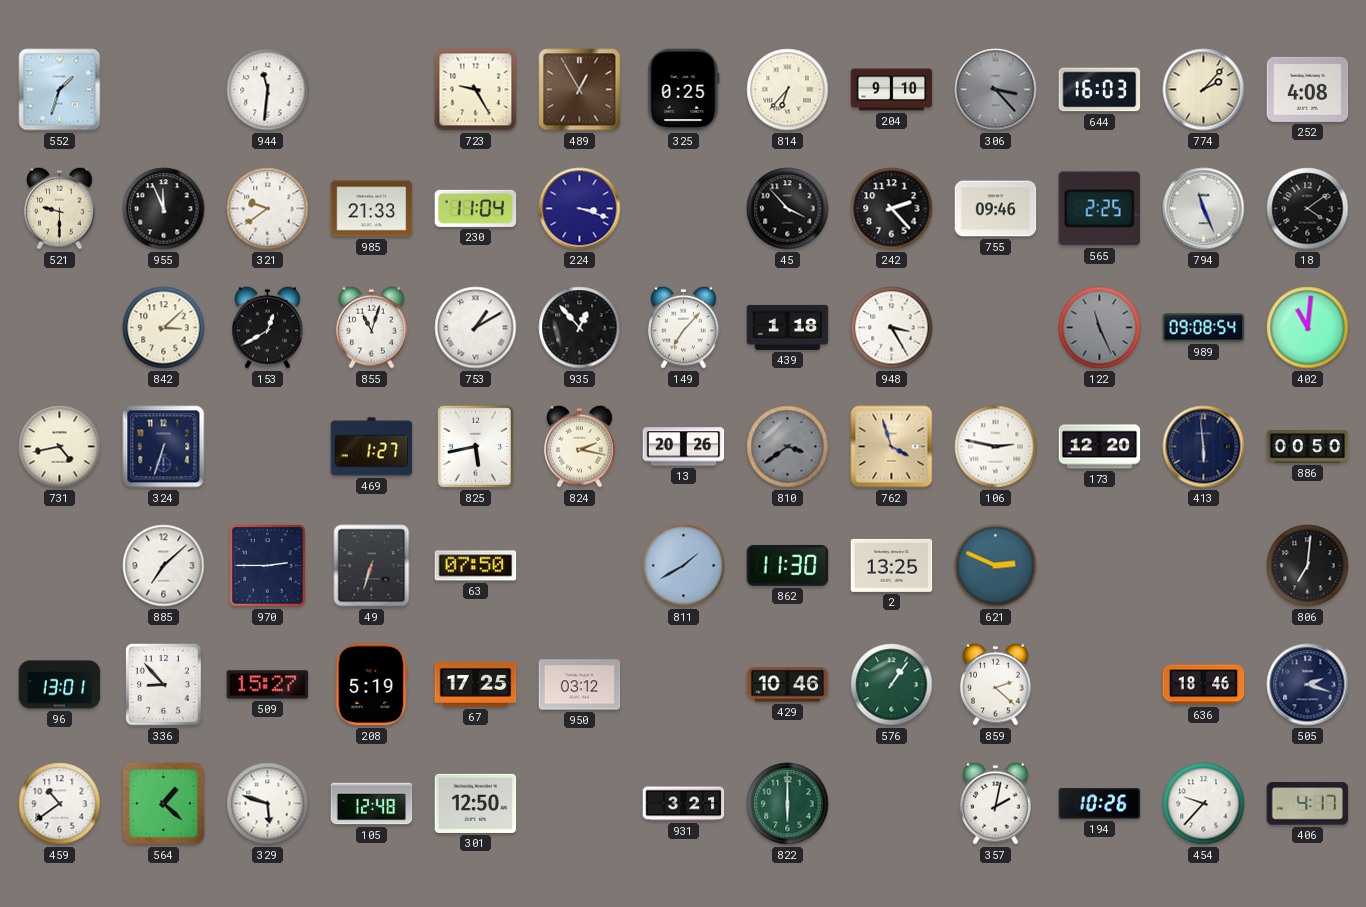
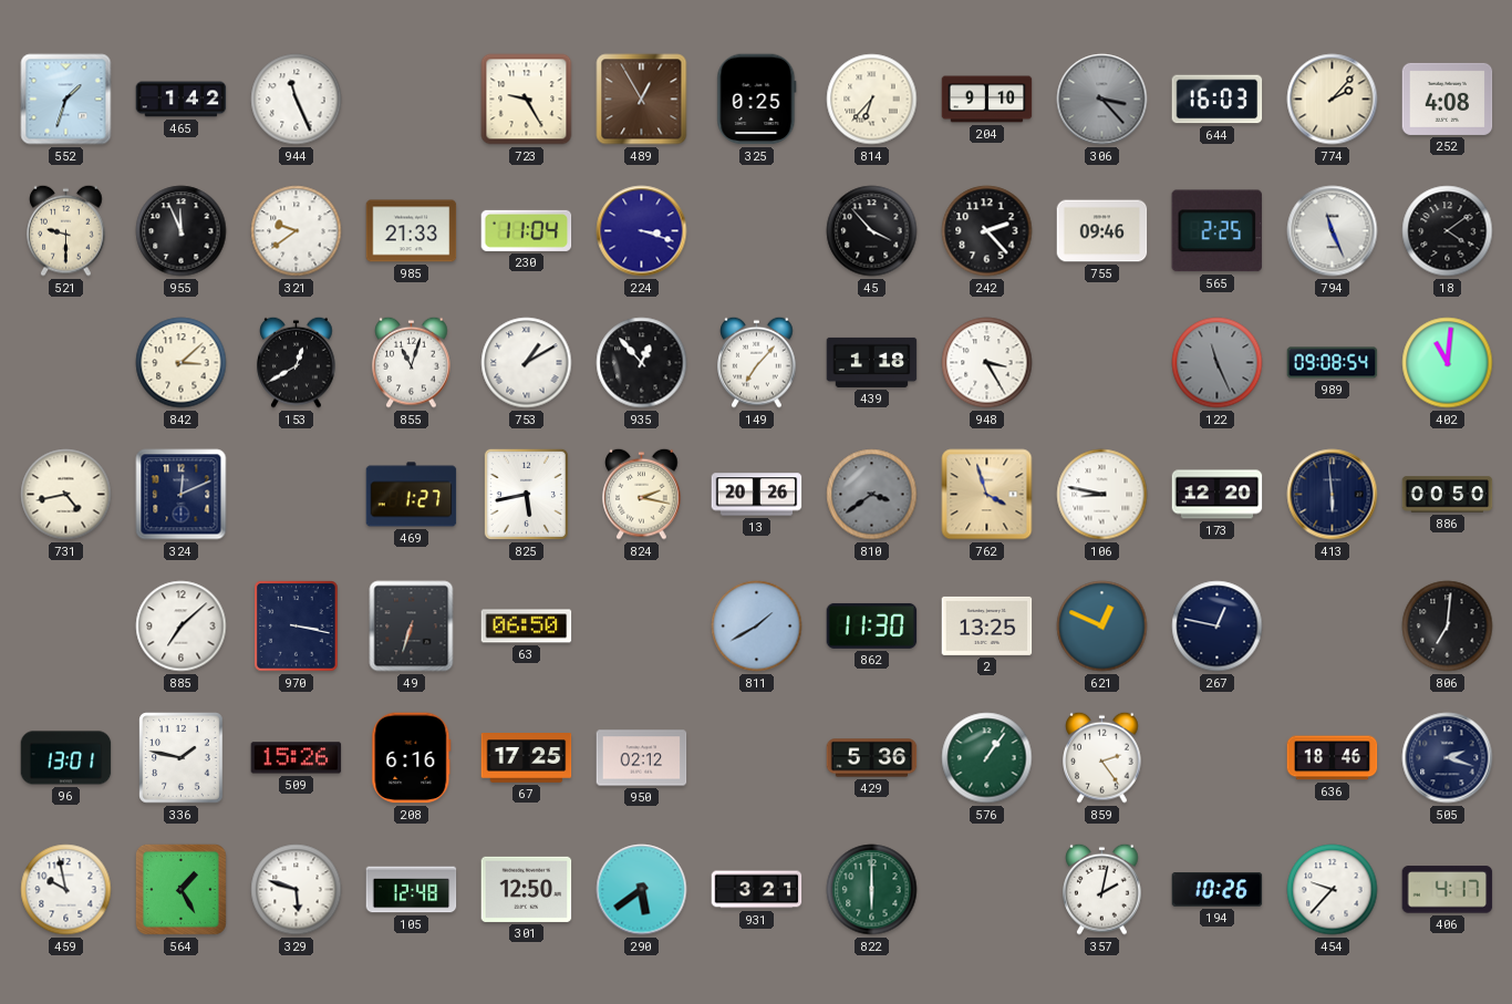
465: none -> 1:42 (182, 100)
944: 11:31 -> 11:26 (297, 100)
324: 6:33 -> 12:11 (182, 495)
106: 2:47 -> 8:47 (1102, 495)
970: 2:45 -> 3:17 (297, 627)
63: 07:50 -> 06:50 (527, 627)
621: 2:49 -> 12:49 (1102, 627)
267: none -> 12:47 (1218, 627)
336: 8:53 -> 1:47 (182, 758)
509: 15:27 -> 15:26 (297, 758)
208: 5:19 -> 6:16 (412, 758)
950: 03:12 -> 02:12 (642, 758)
429: 10:46 -> 5:36 (872, 758)
859: 2:22 -> 2:24 (1102, 757)
459: 10:39 -> 9:58 (66, 890)
564: 1:22 -> 1:25 (180, 889)
290: none -> 5:39 (642, 890)
